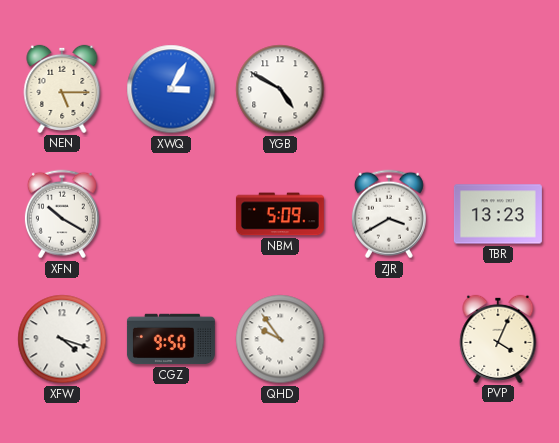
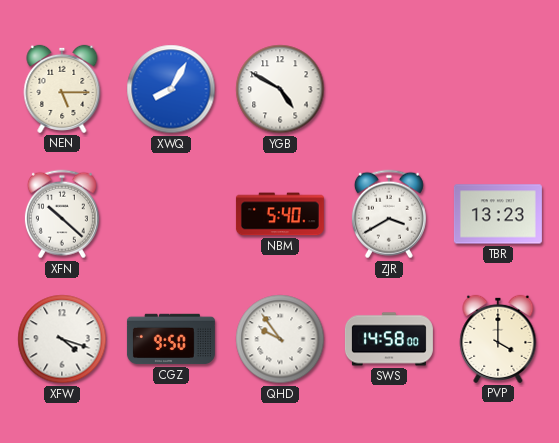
XWQ: 3:05 -> 8:05 (171, 89)
XFN: 10:20 -> 10:22 (62, 214)
NBM: 5:09 -> 5:40 (280, 214)
SWS: none -> 14:58 (389, 339)
PVP: 4:04 -> 4:00 (498, 339)
